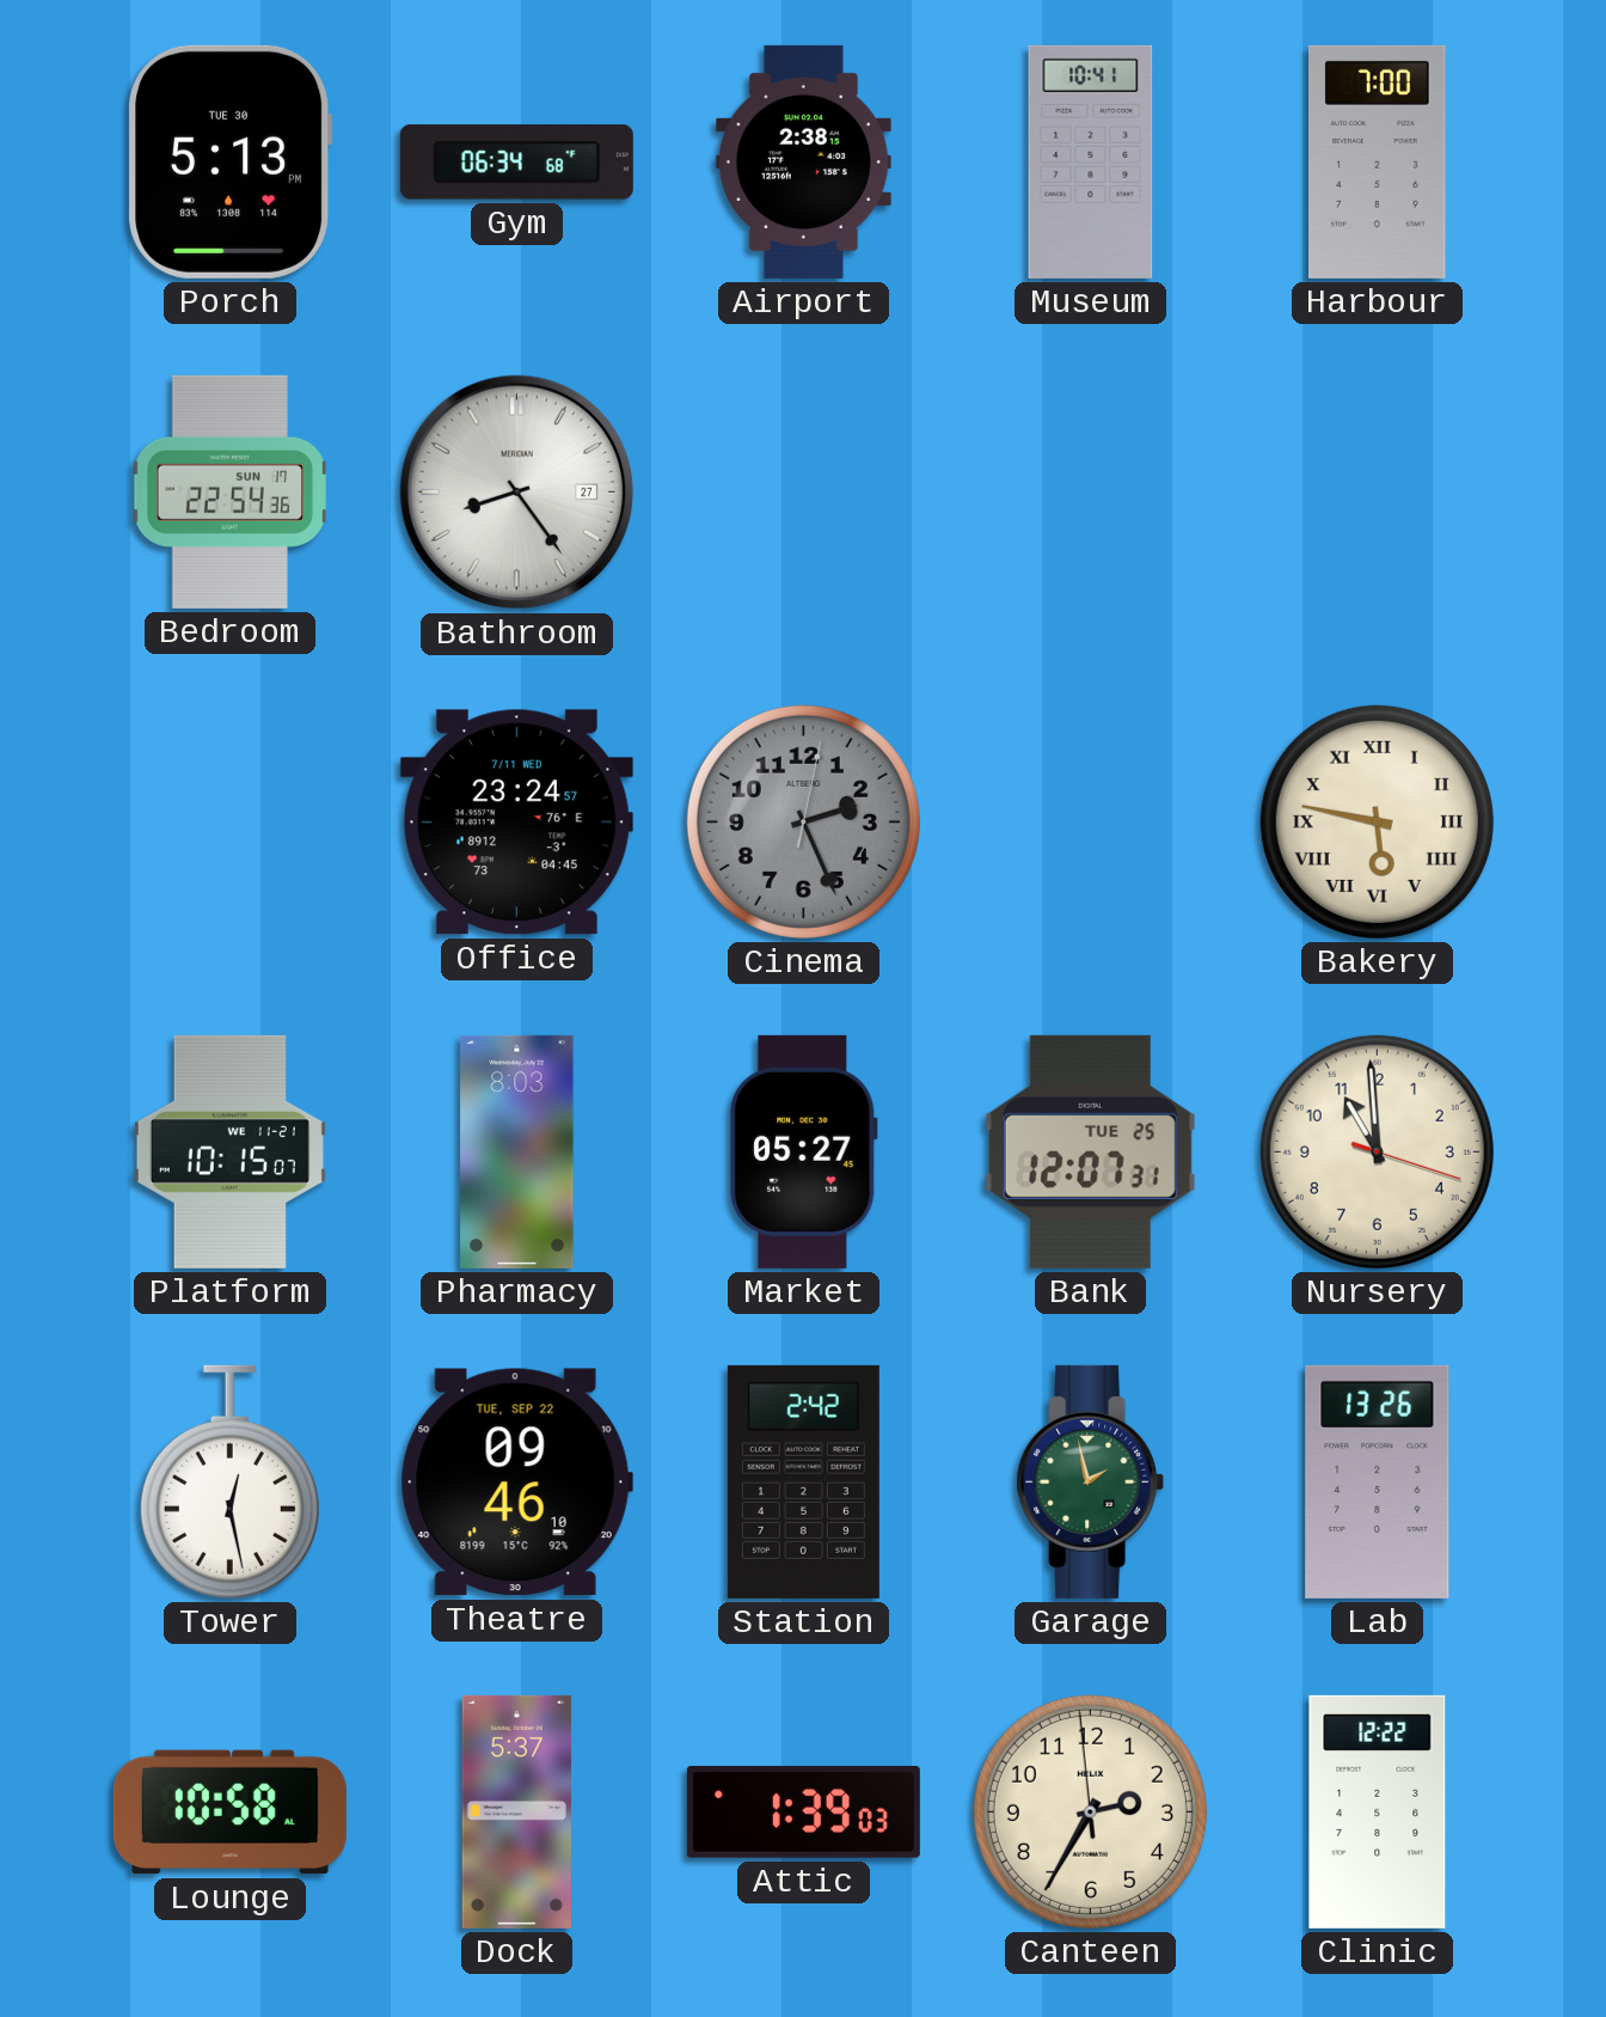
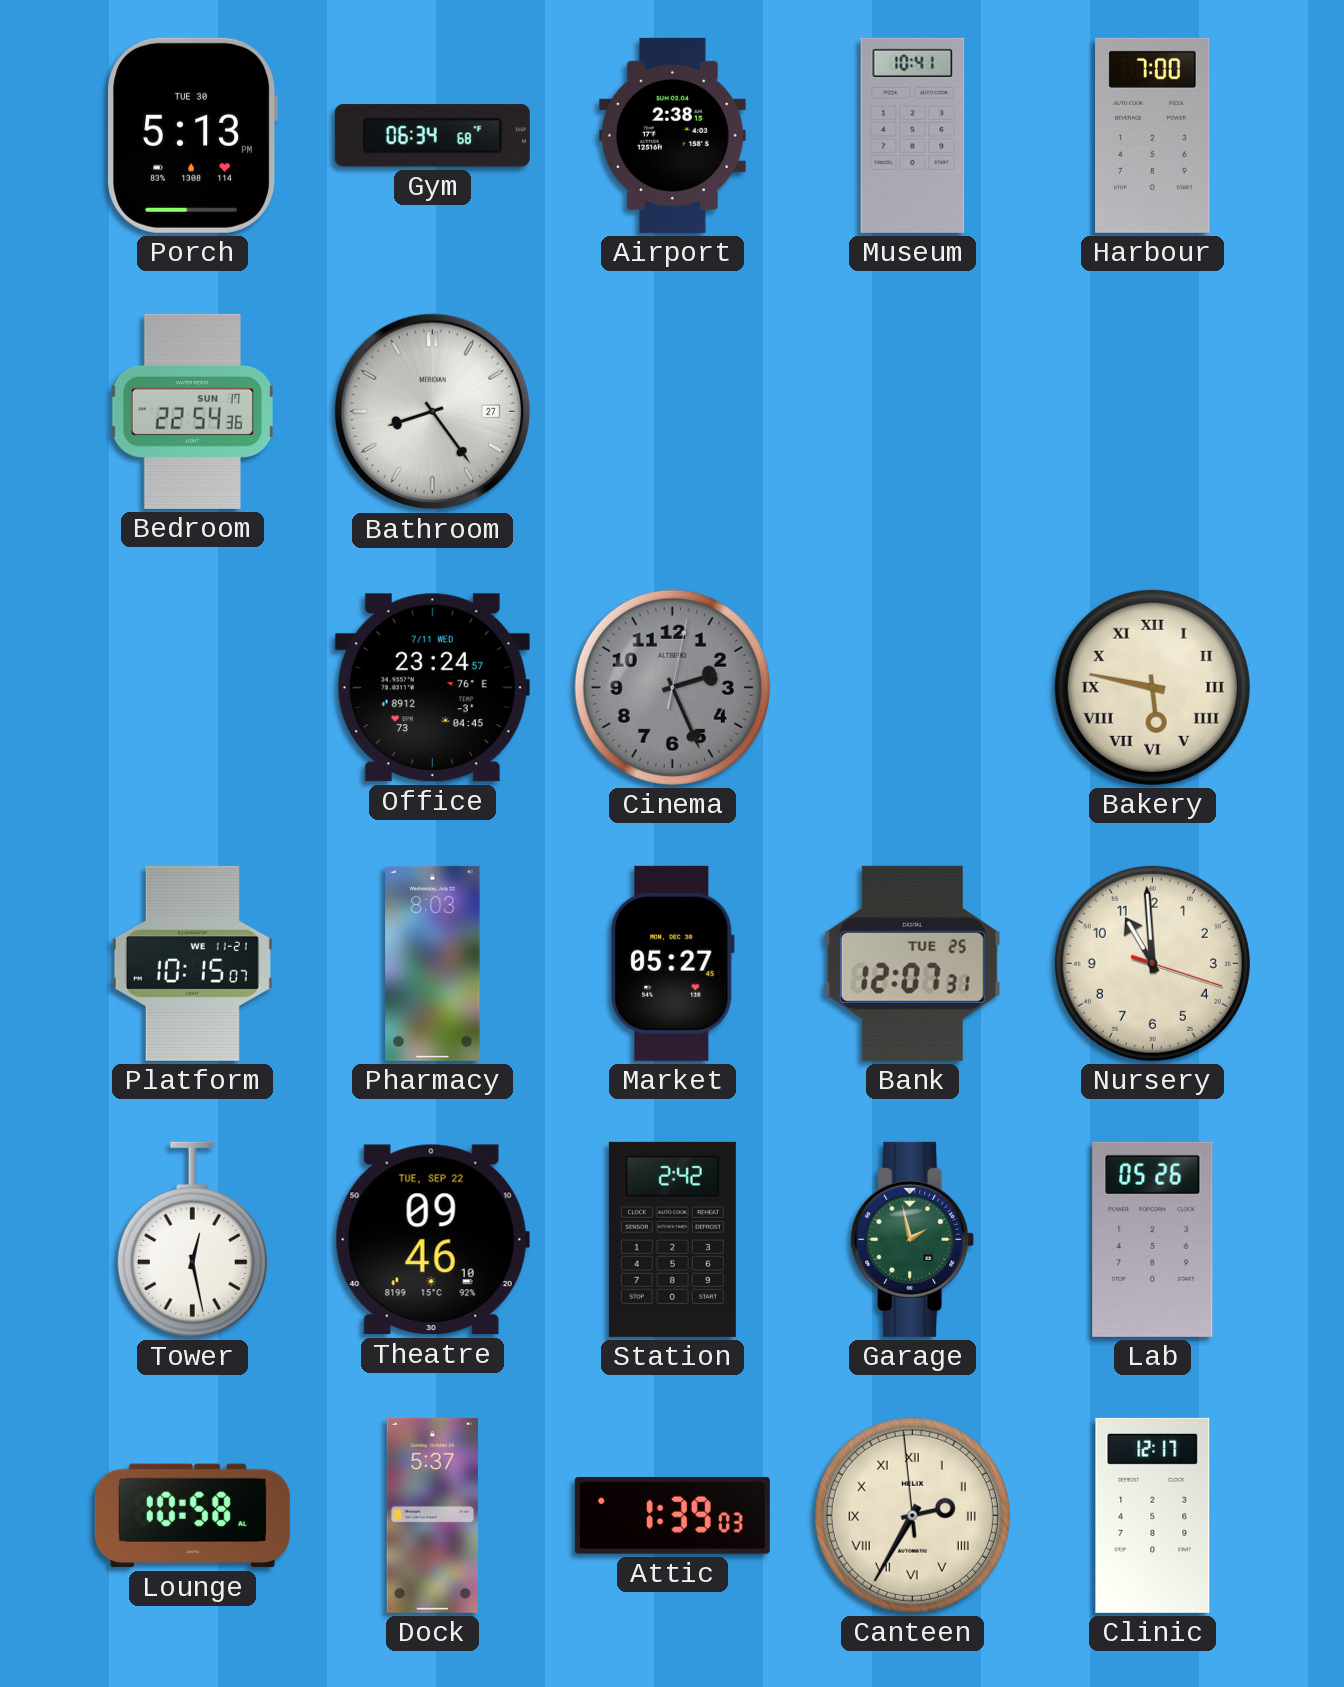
Lab: 13:26 -> 05:26 (1153, 1239)
Canteen numerals: Arabic -> Roman (912, 1515)
Clinic: 12:22 -> 12:17 (1153, 1515)
